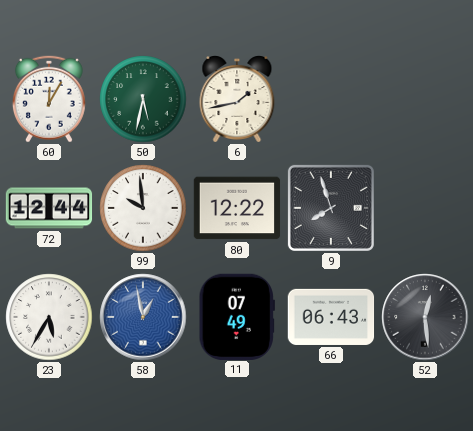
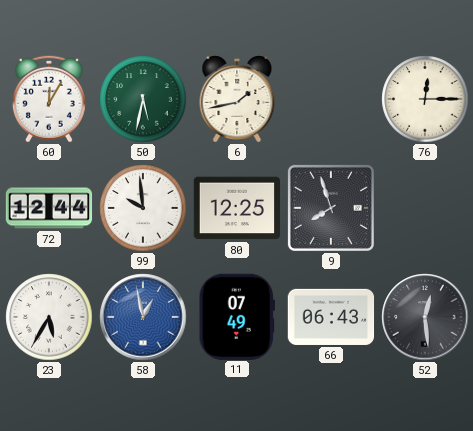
76: none -> 12:15 (425, 99)
80: 12:22 -> 12:25 (237, 208)
